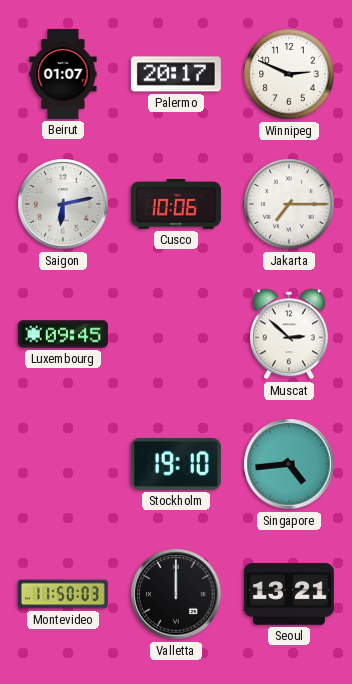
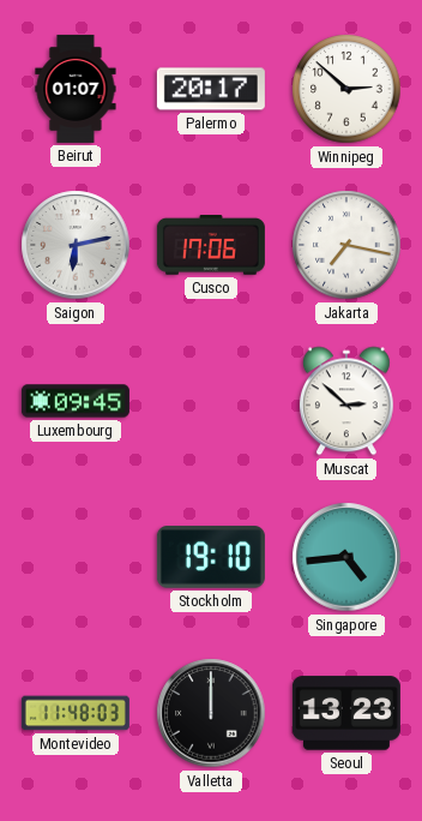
Winnipeg: 2:49 -> 2:52 (346, 89)
Cusco: 10:06 -> 17:06 (211, 246)
Jakarta: 7:15 -> 7:17 (346, 245)
Montevideo: 11:50 -> 11:48 (76, 713)
Seoul: 13:21 -> 13:23 (346, 713)
